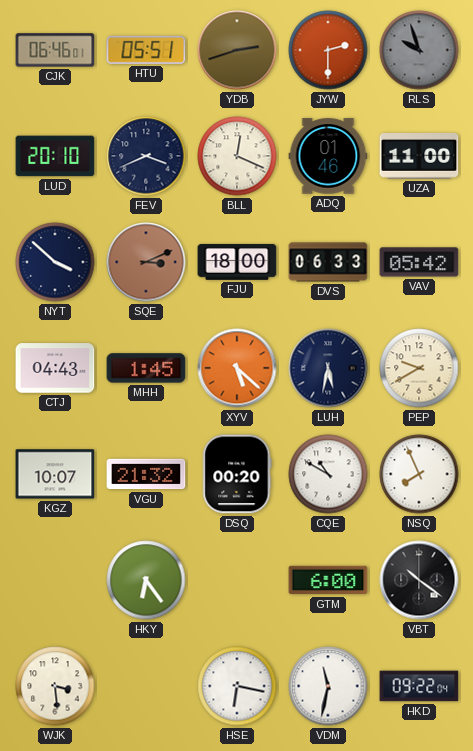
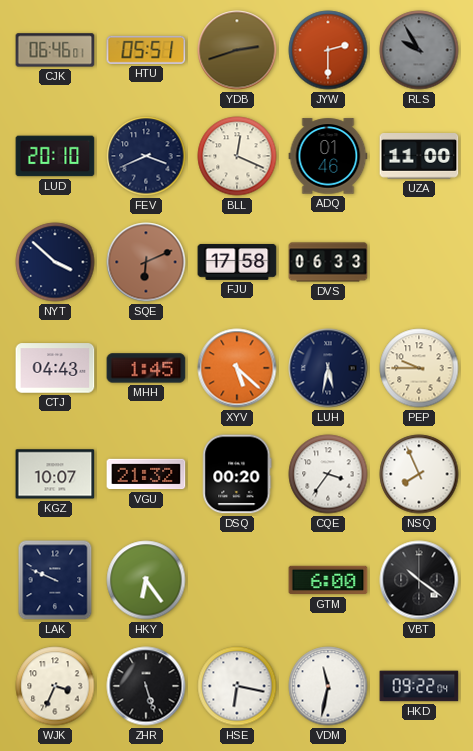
RLS: 9:57 -> 9:55 (419, 50)
SQE: 3:11 -> 6:11 (146, 262)
FJU: 18:00 -> 17:58 (237, 262)
VAV: 05:42 -> none (419, 262)
PEP: 9:40 -> 9:45 (419, 368)
CQE: 10:50 -> 3:36 (328, 474)
LAK: none -> 9:49 (55, 580)
WJK: 3:29 -> 3:34 (55, 686)
ZHR: none -> 5:27 (146, 686)
